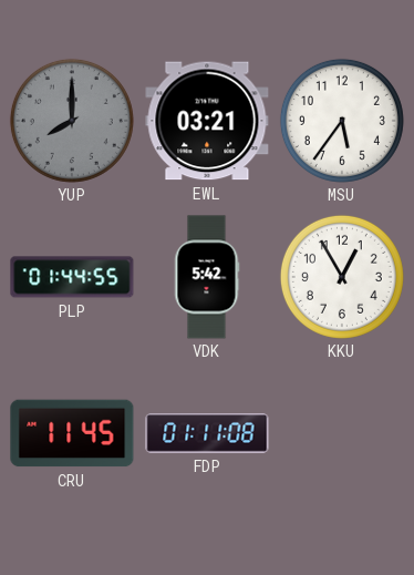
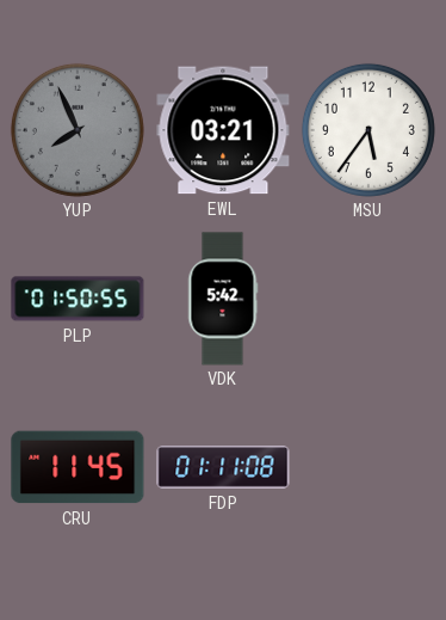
YUP: 8:00 -> 7:56 (78, 130)
PLP: 01:44 -> 01:50 (78, 299)
KKU: 12:55 -> none (342, 277)
